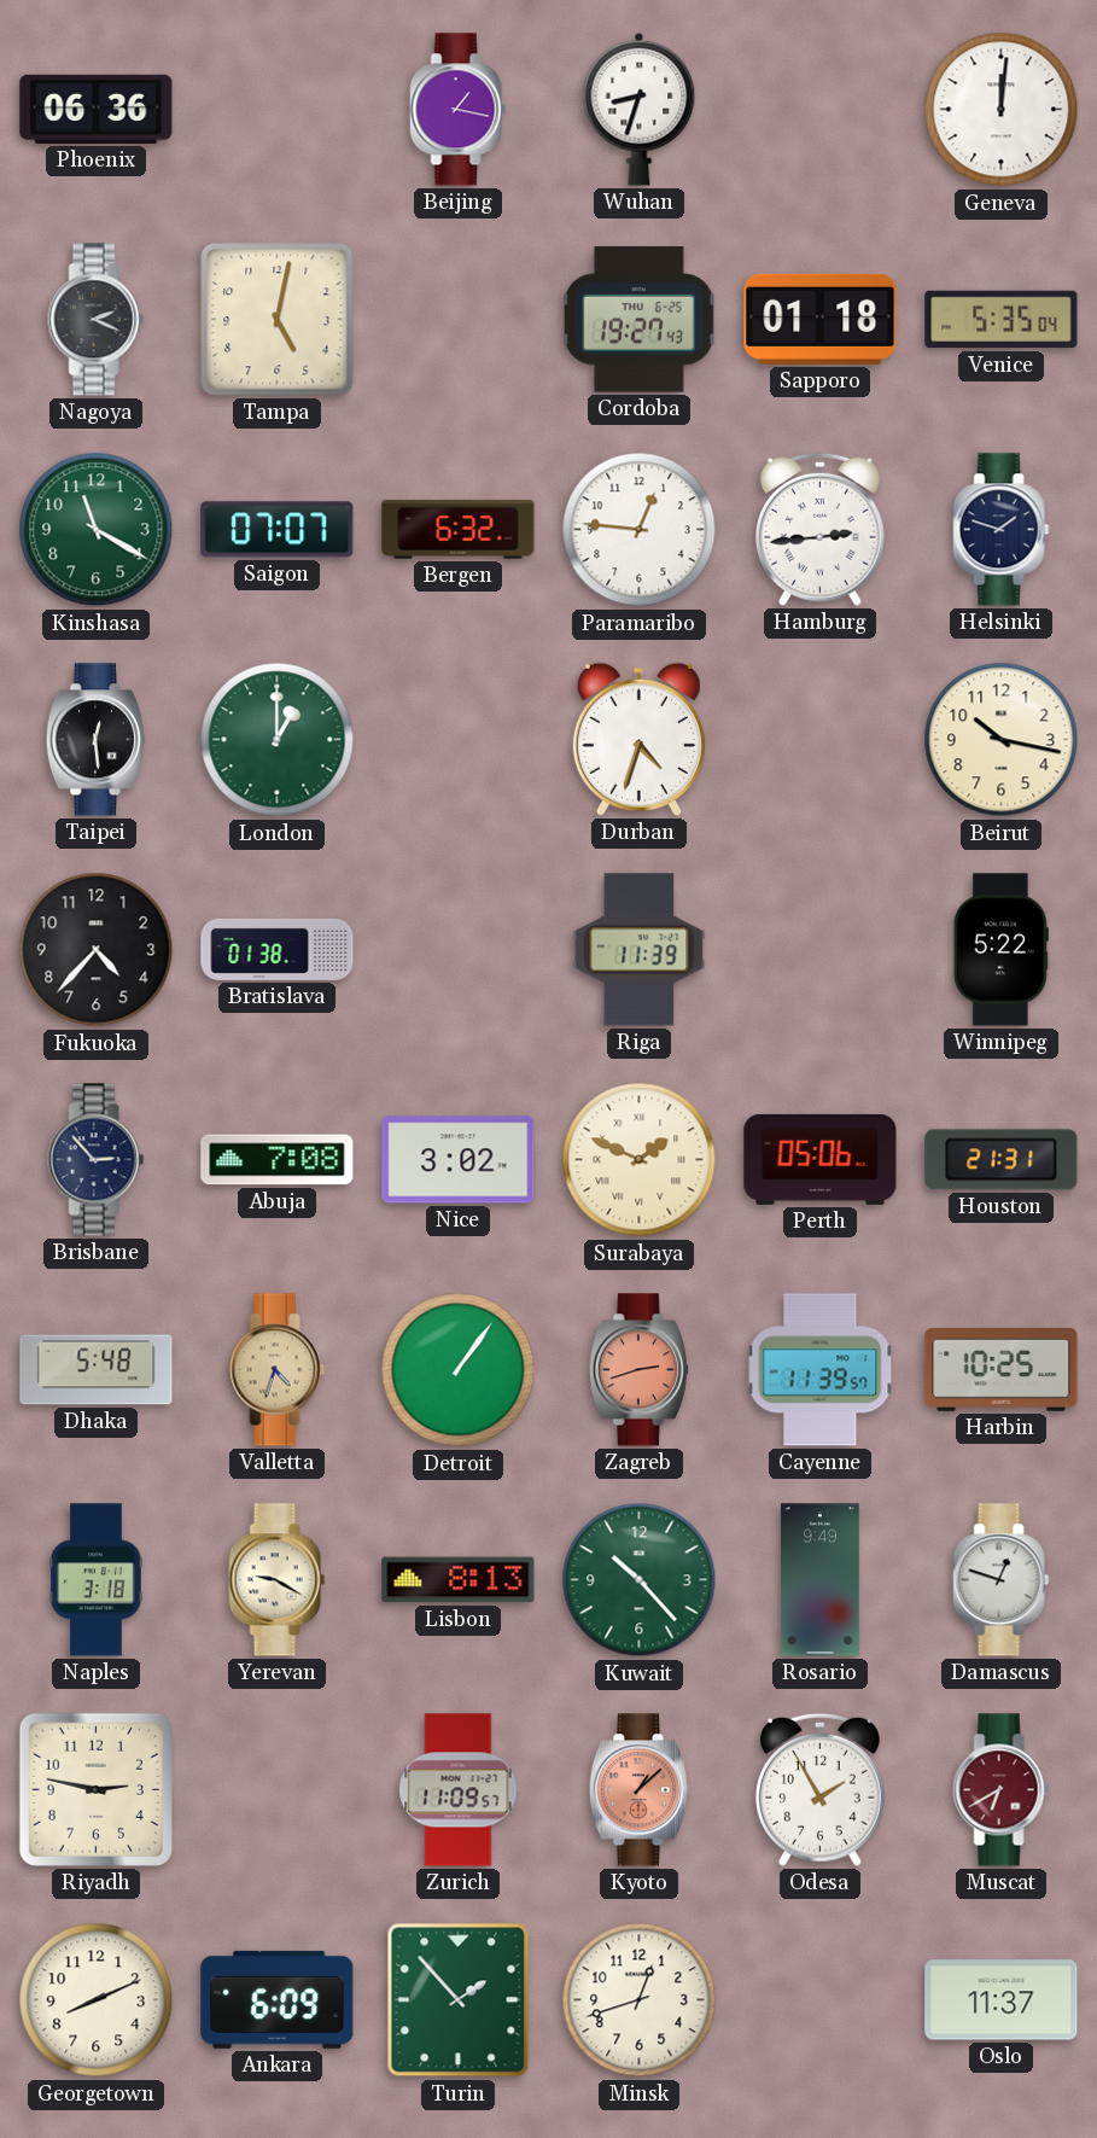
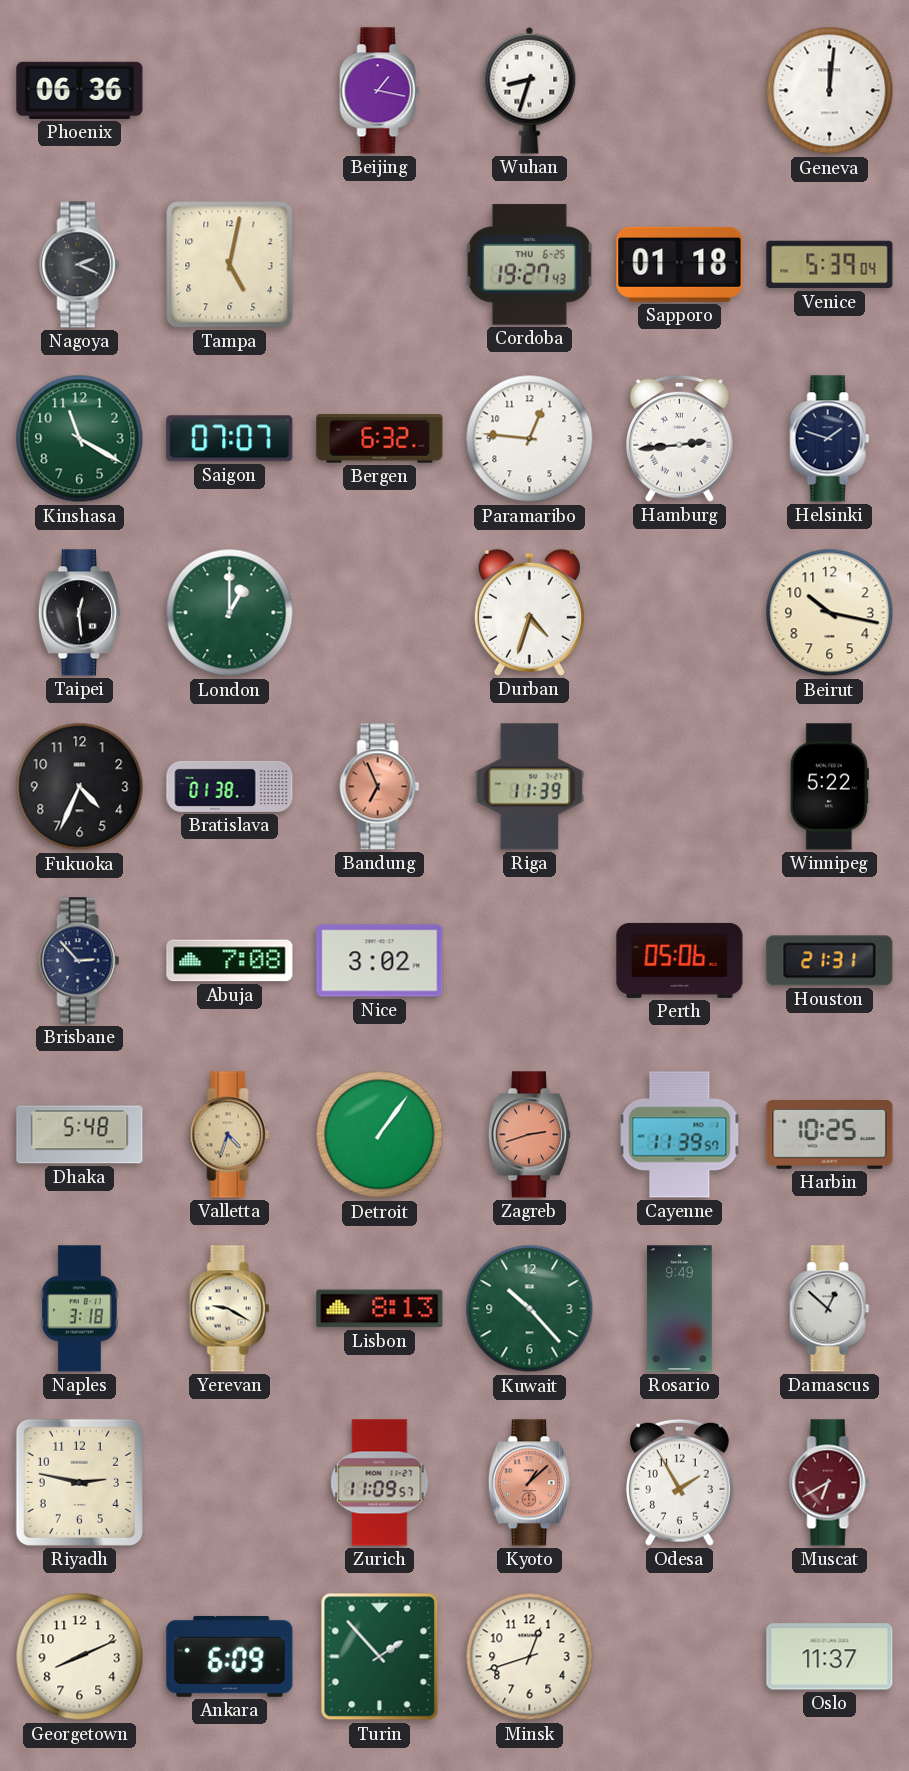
Venice: 5:35 -> 5:39 (830, 265)
Fukuoka: 4:37 -> 4:34 (80, 787)
Bandung: none -> 6:56 (380, 787)
Surabaya: 1:49 -> none (640, 1160)
Damascus: 12:48 -> 12:52 (830, 1309)
